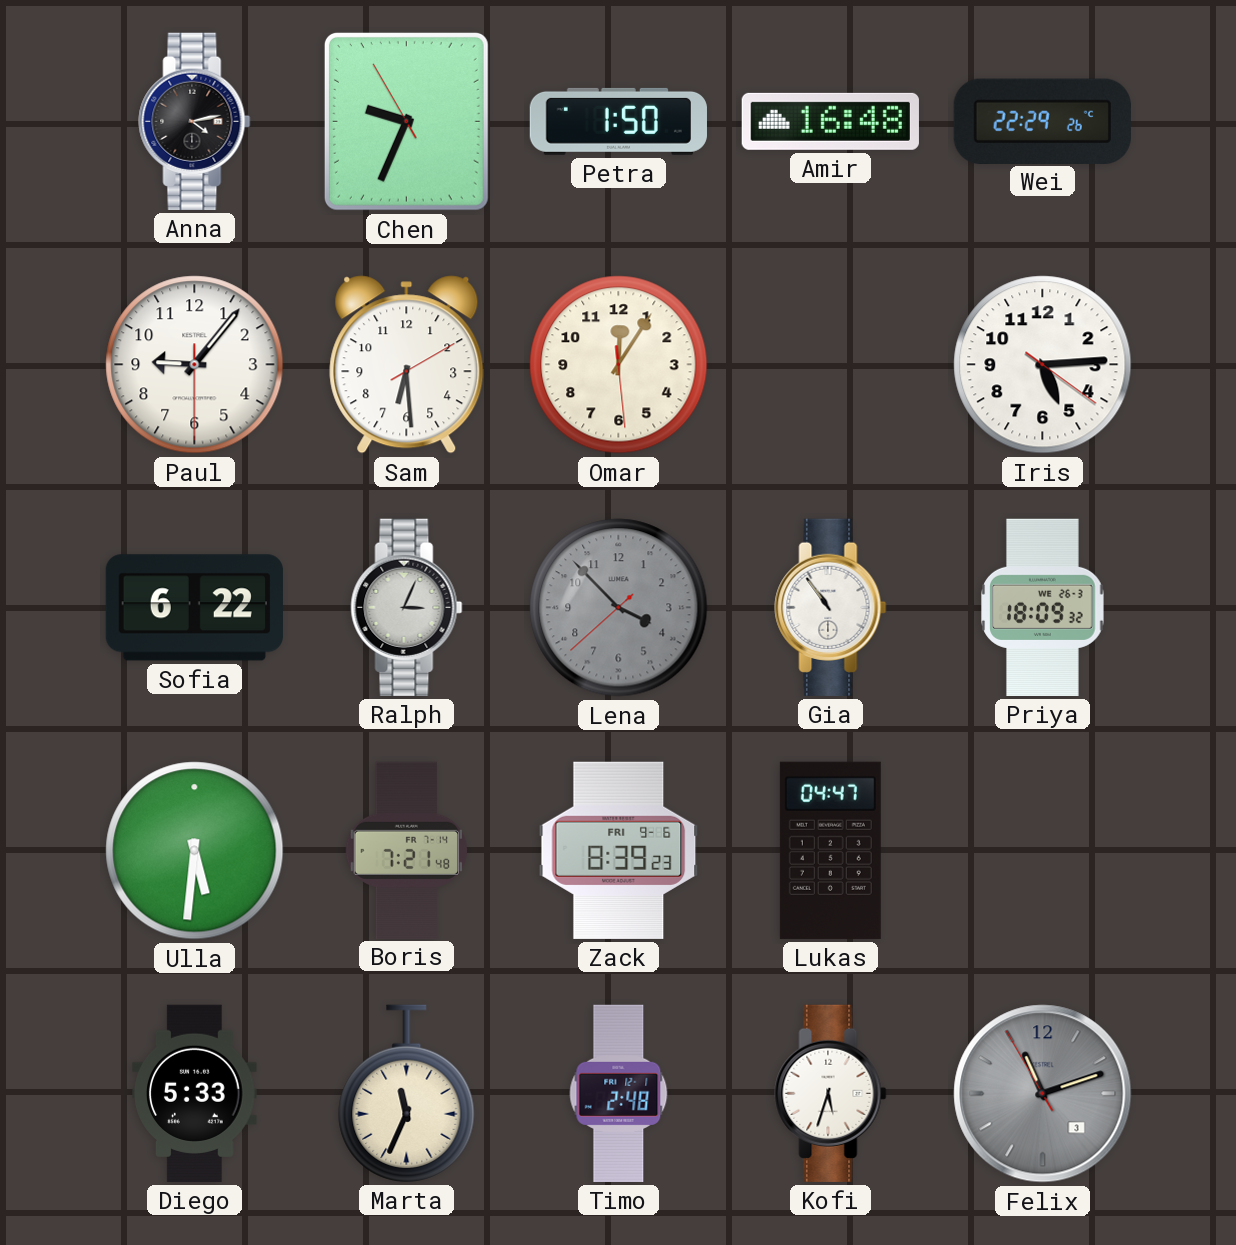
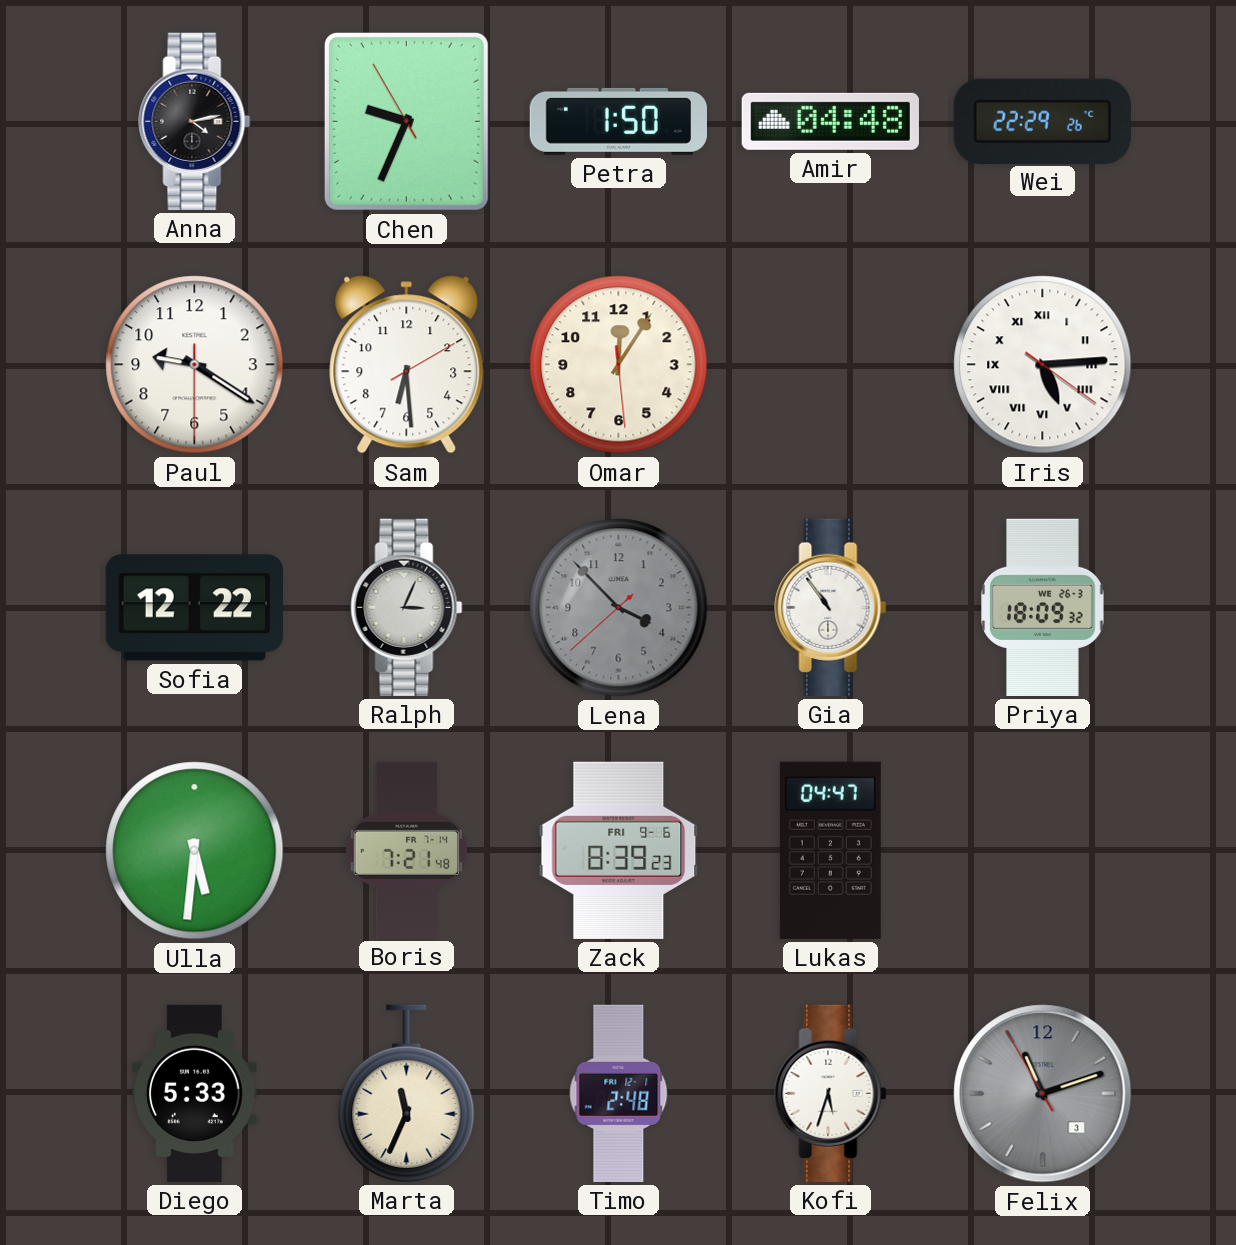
Amir: 16:48 -> 04:48 (830, 121)
Paul: 9:06 -> 9:20 (195, 365)
Iris numerals: Arabic -> Roman (1043, 365)
Sofia: 6:22 -> 12:22 (194, 608)
